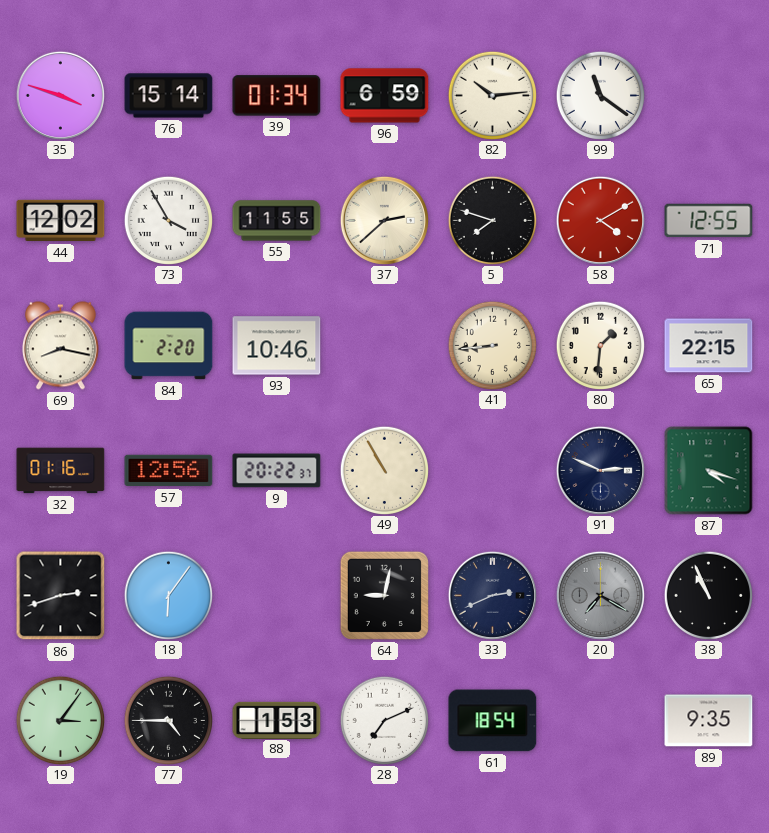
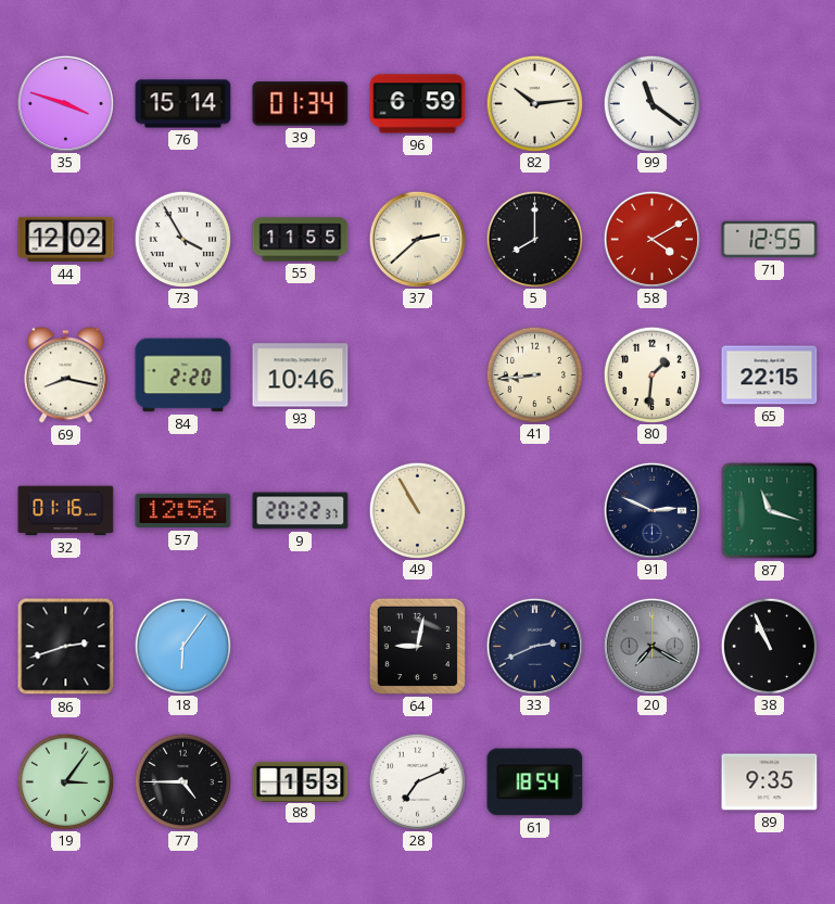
5: 7:48 -> 8:00 (534, 239)
87: 4:18 -> 11:18 (770, 511)
